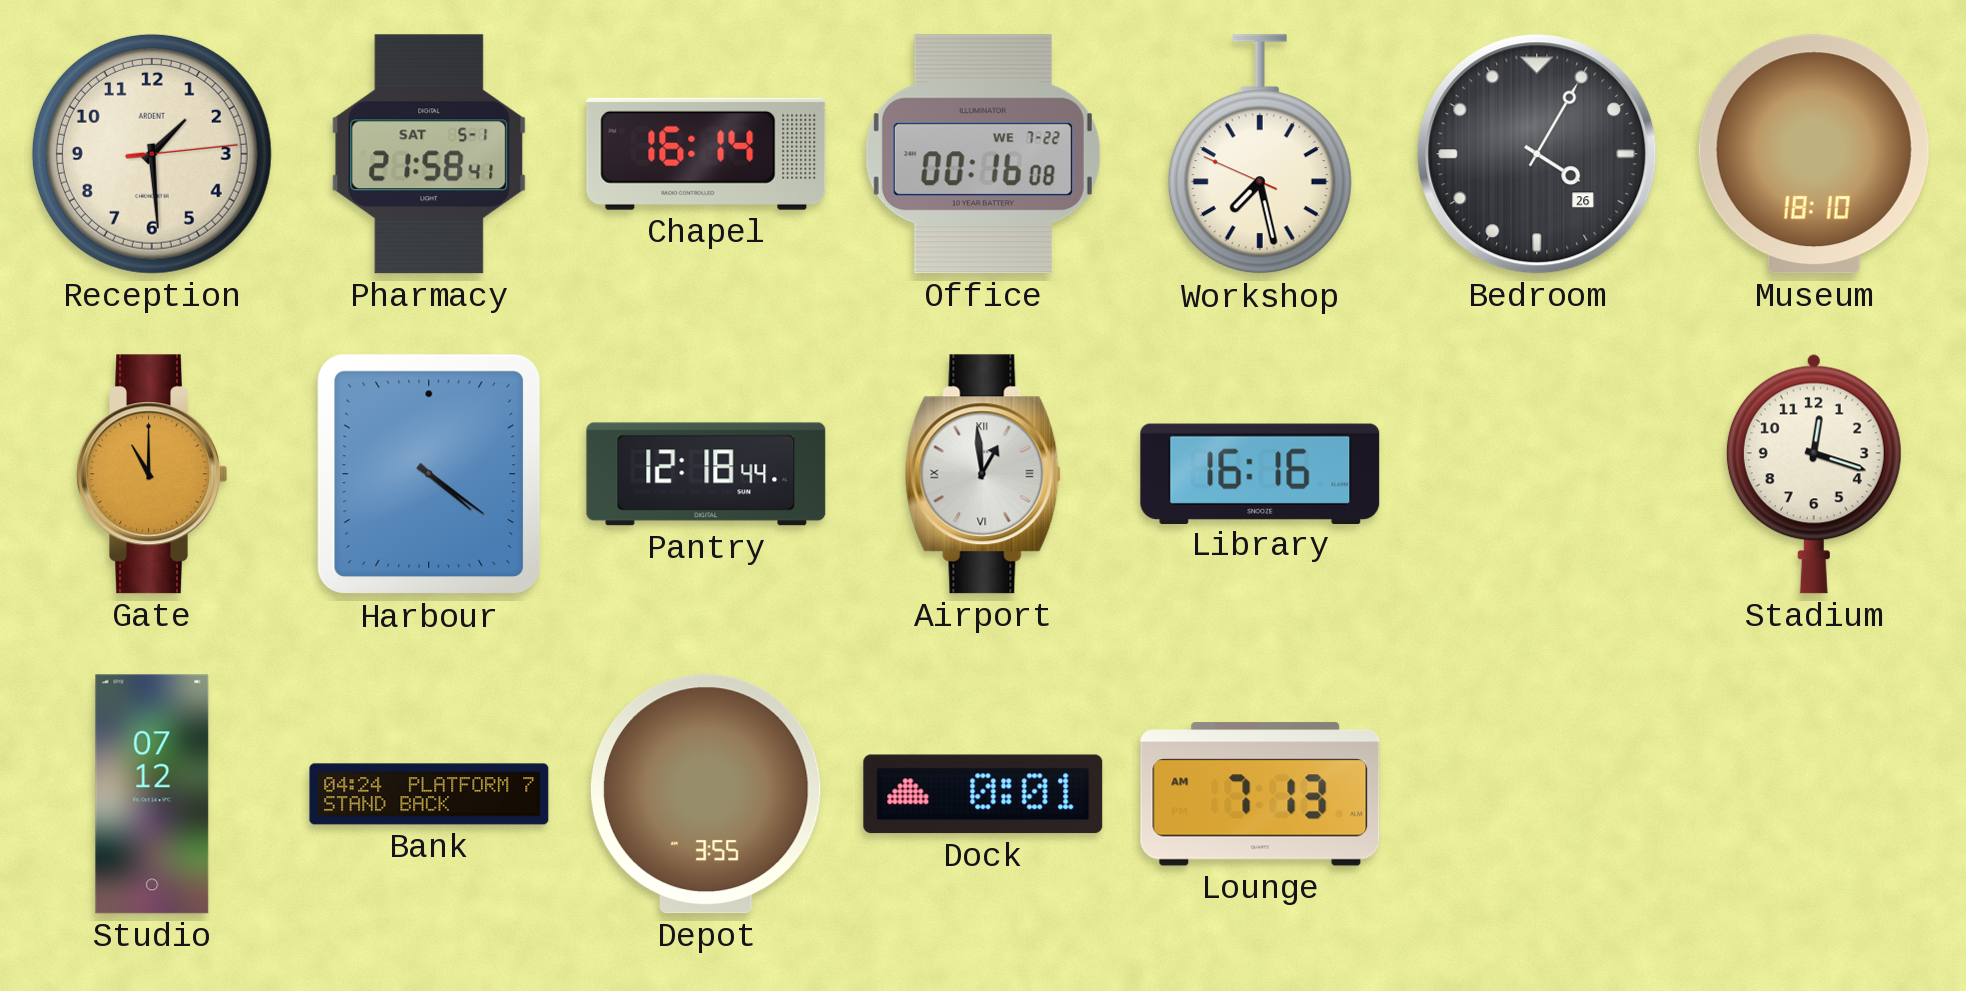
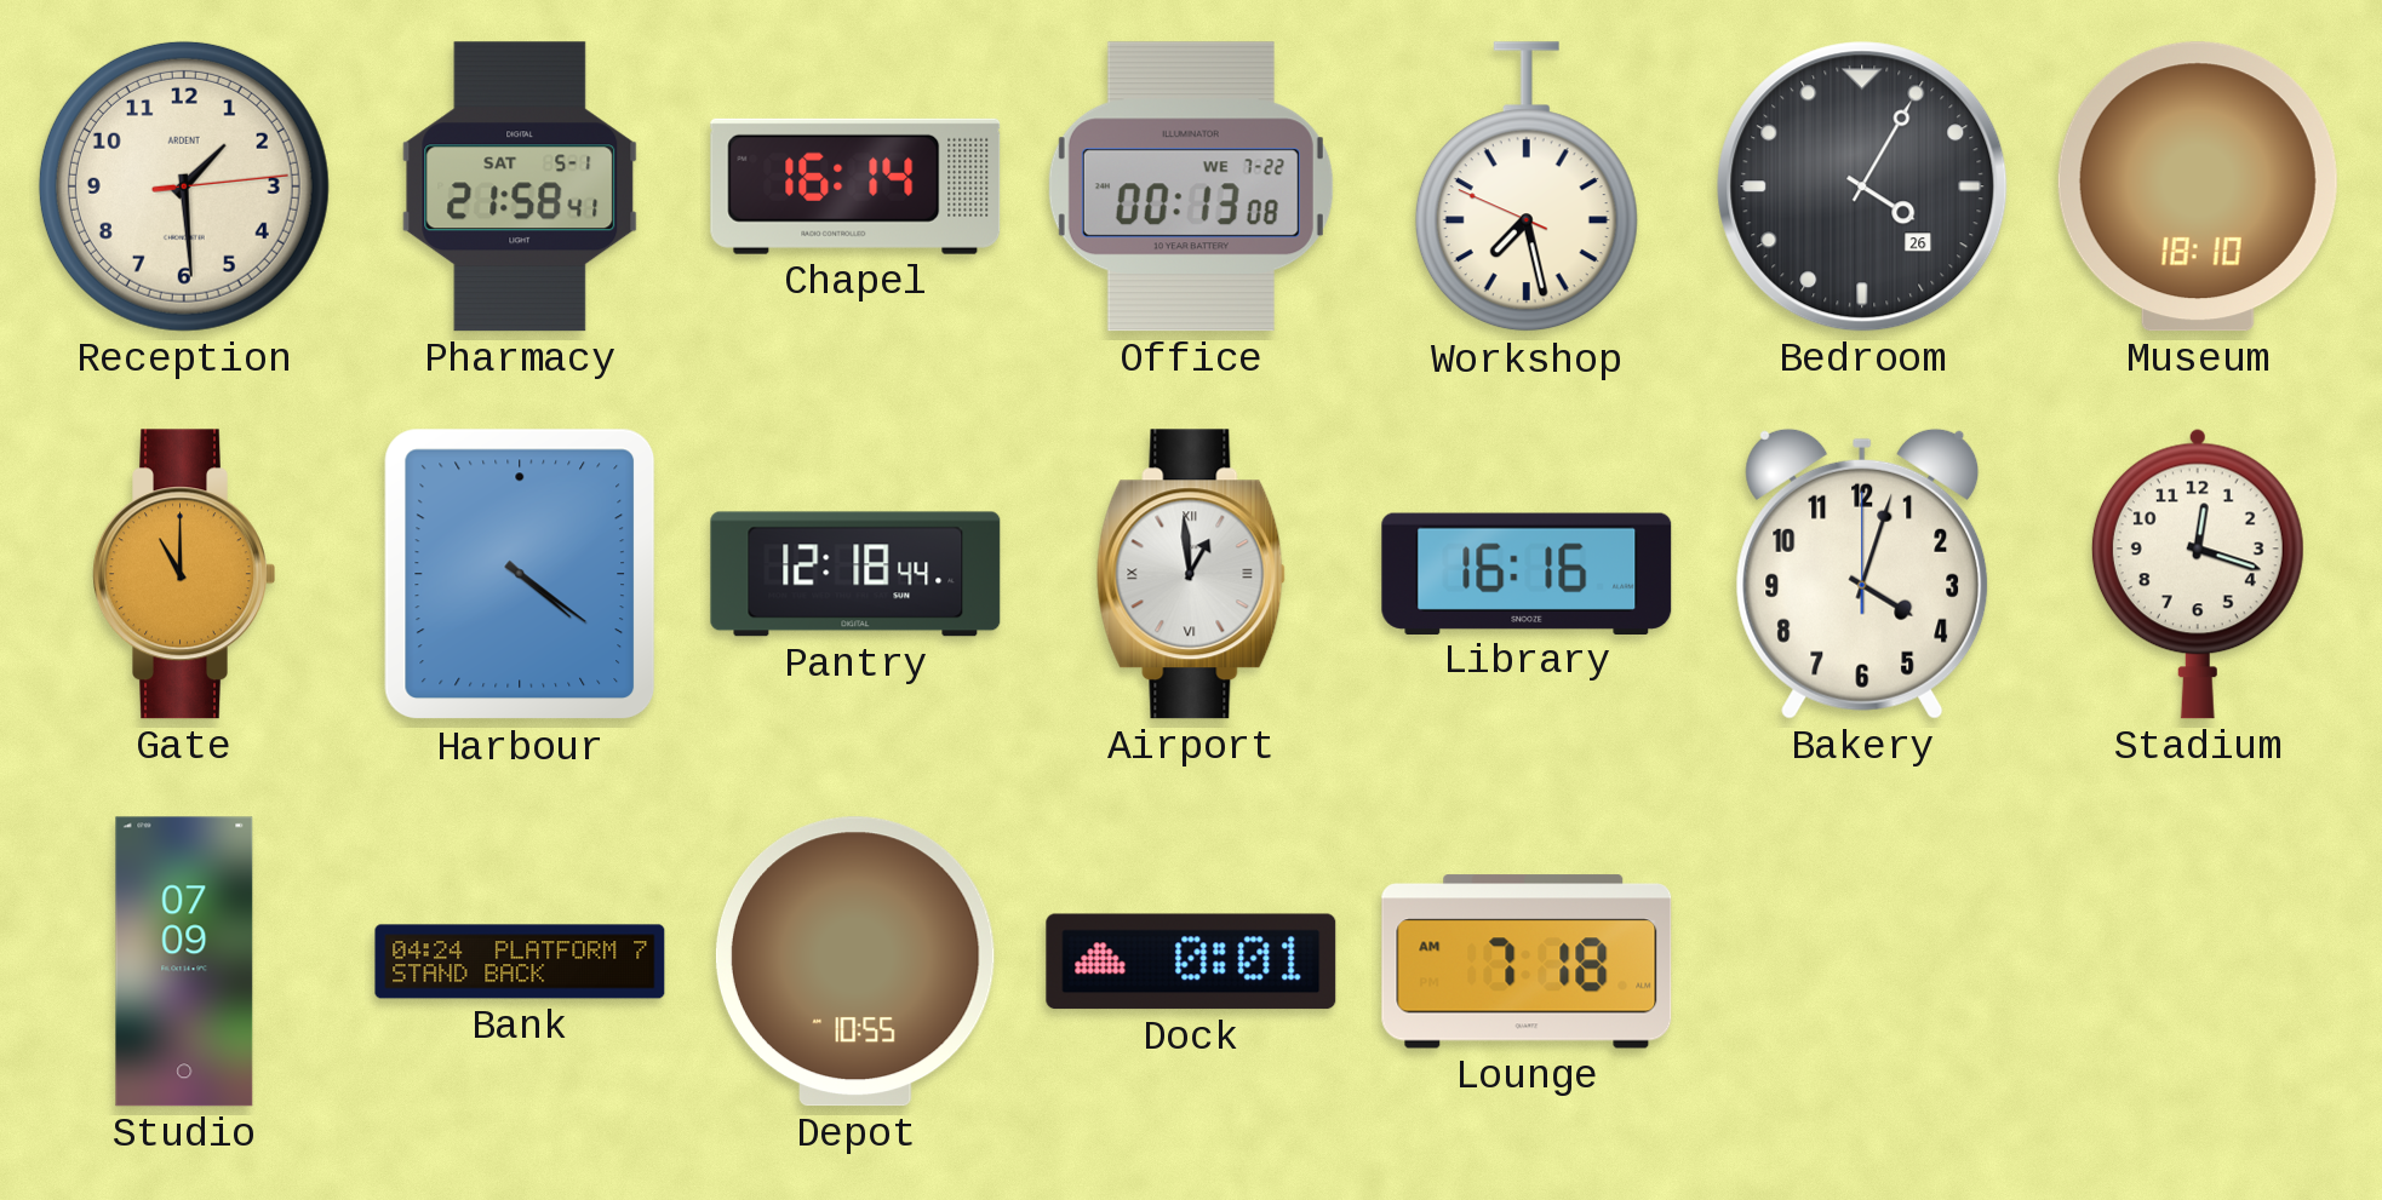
Office: 00:16 -> 00:13 (1191, 186)
Bakery: none -> 4:03 (1862, 574)
Studio: 07:12 -> 07:09 (184, 961)
Depot: 3:55 -> 10:55 (855, 961)
Lounge: 7:13 -> 7:18 (1527, 961)
